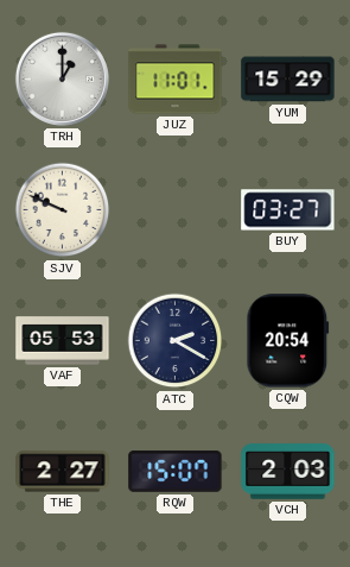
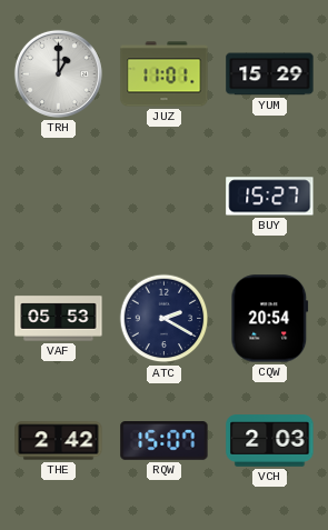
SJV: 9:49 -> none (63, 210)
BUY: 03:27 -> 15:27 (270, 197)
THE: 2:27 -> 2:42 (59, 441)
